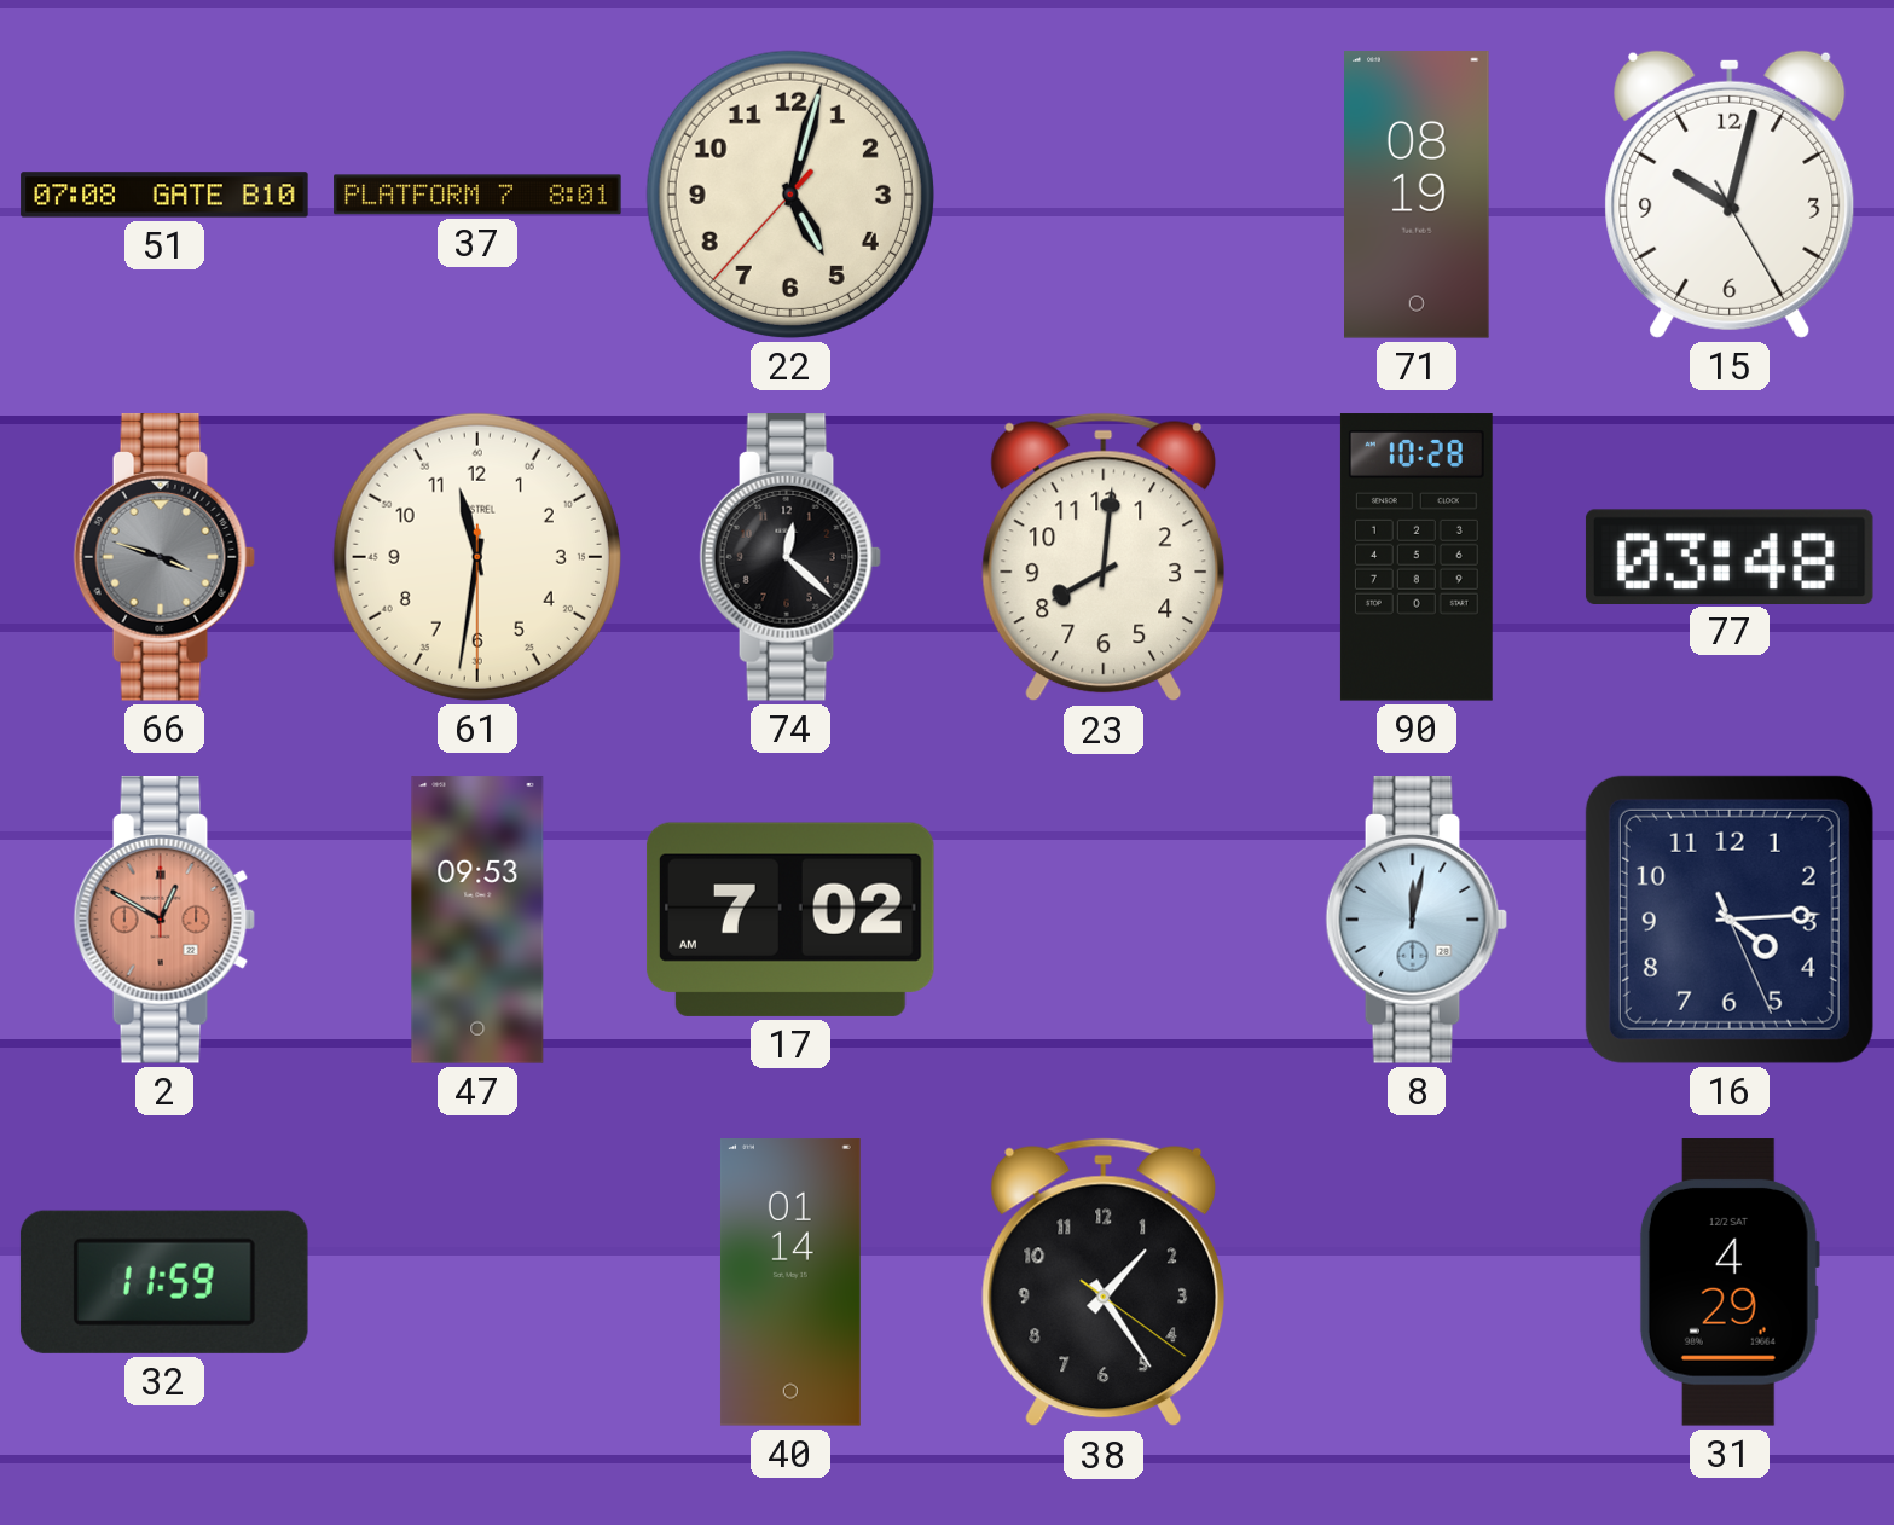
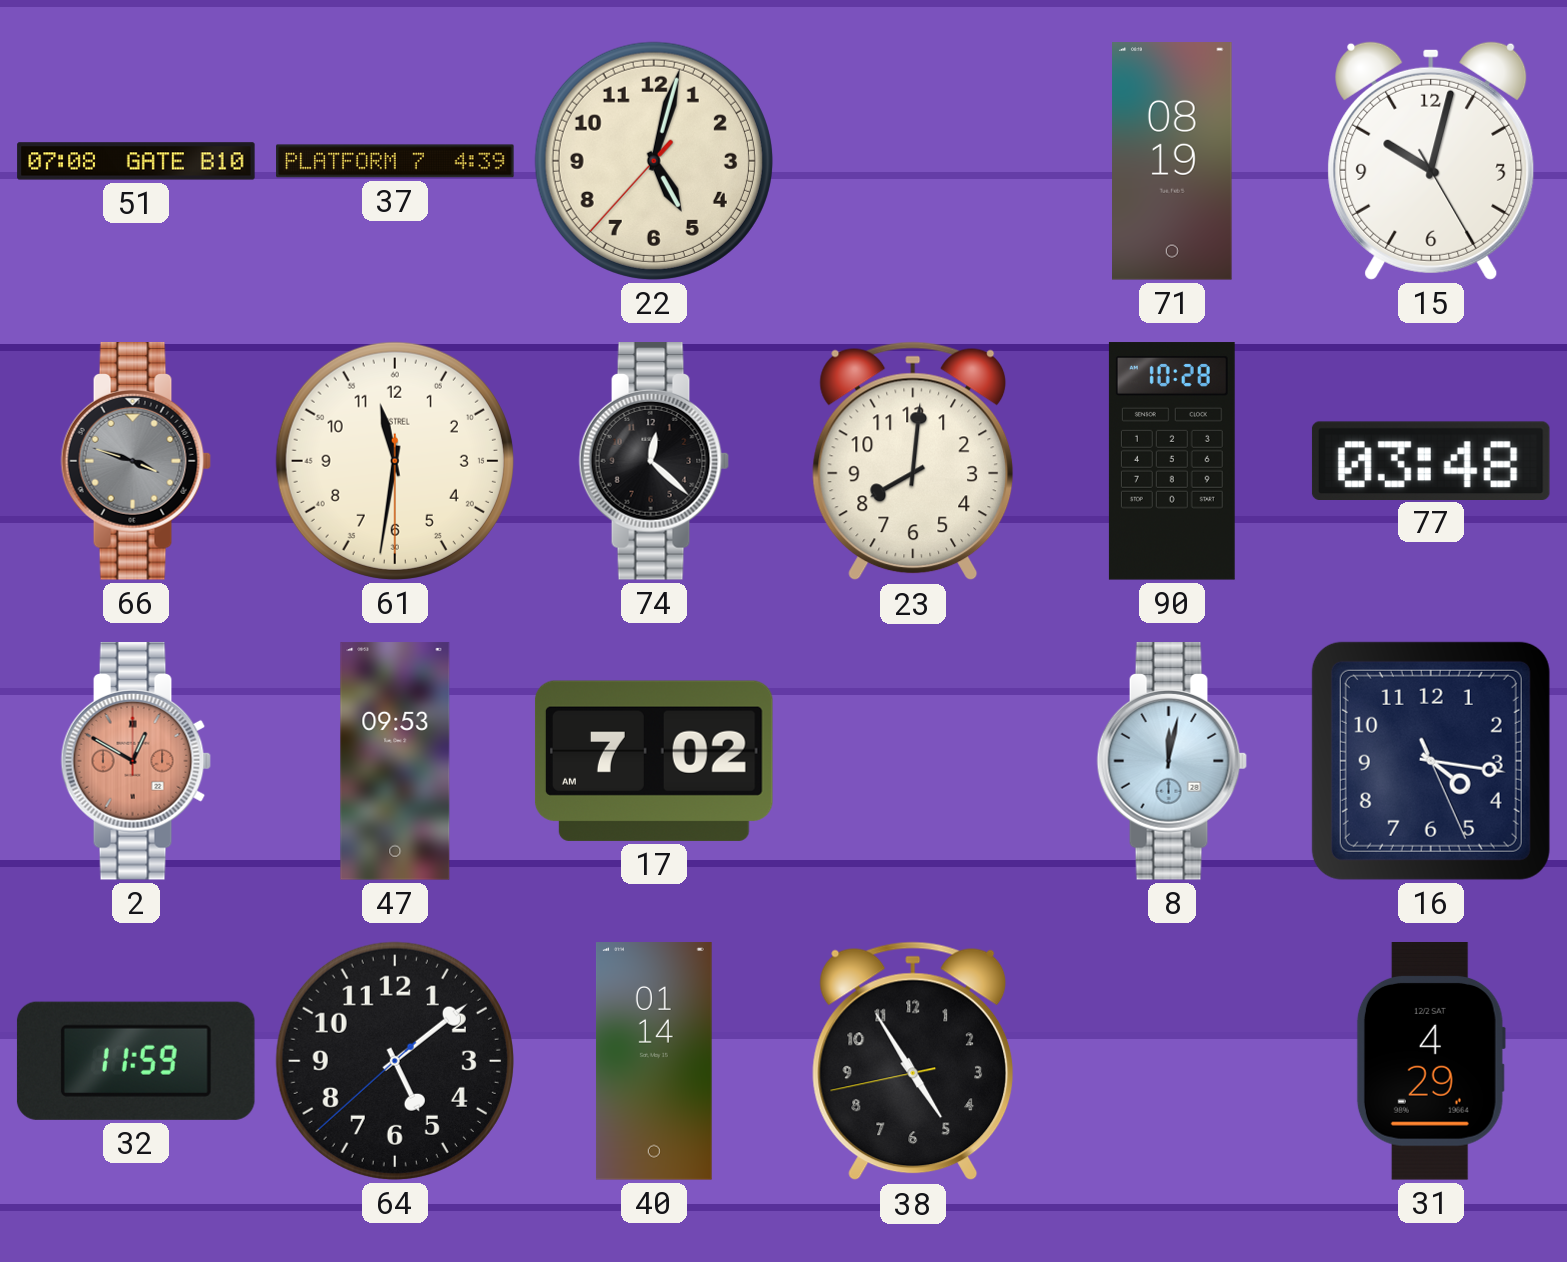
37: 8:01 -> 4:39 (395, 161)
16: 4:14 -> 4:16 (1431, 761)
64: none -> 5:08 (395, 1061)
38: 1:24 -> 4:54 (913, 1061)
